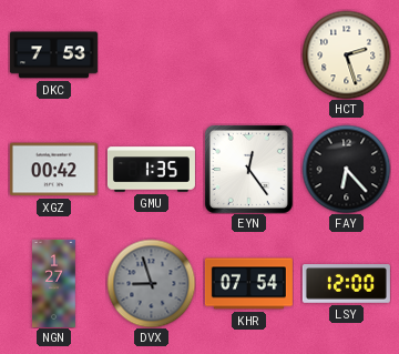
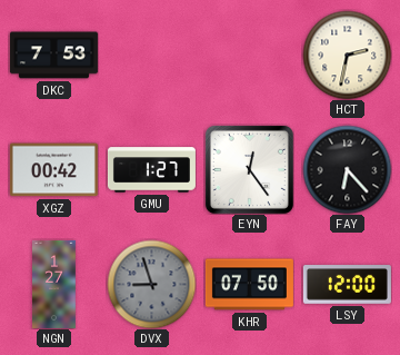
HCT: 2:27 -> 2:32 (347, 55)
GMU: 1:35 -> 1:27 (151, 170)
KHR: 07:54 -> 07:50 (249, 285)
